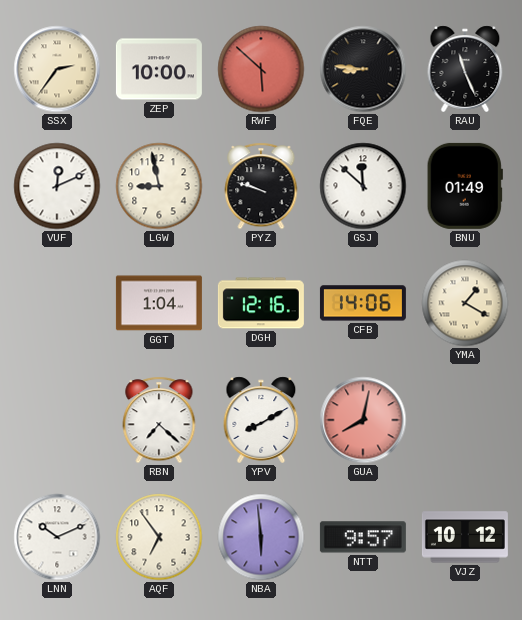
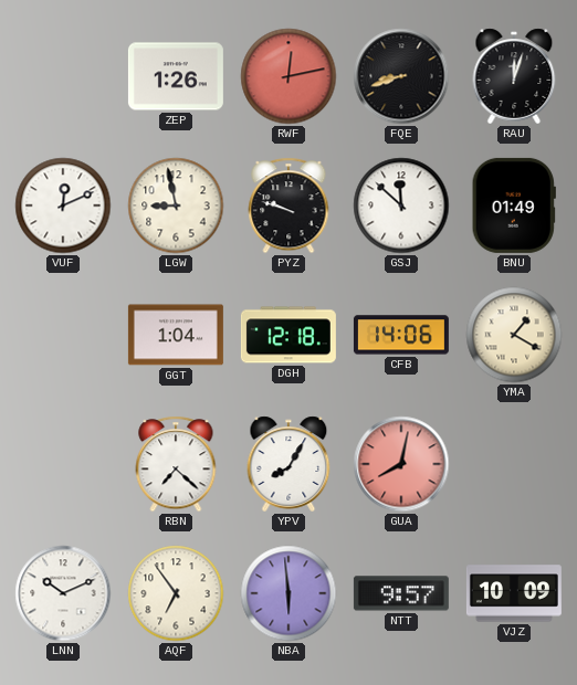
SSX: 2:36 -> none (57, 69)
ZEP: 10:00 -> 1:26 (176, 76)
RWF: 5:52 -> 12:13 (288, 76)
FQE: 8:46 -> 8:42 (401, 76)
RAU: 11:26 -> 12:03 (514, 76)
DGH: 12:16 -> 12:18 (288, 335)
YPV: 8:10 -> 8:05 (288, 464)
VJZ: 10:12 -> 10:09 (514, 593)
